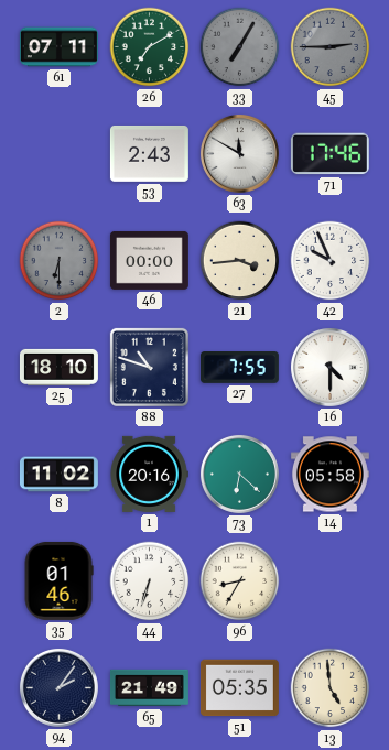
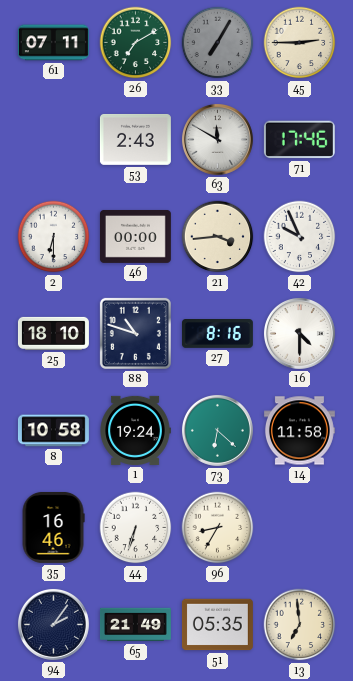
45 dial: grey -> cream (300, 43)
2 dial: grey -> white (54, 237)
27: 7:55 -> 8:16 (217, 334)
8: 11:02 -> 10:58 (53, 431)
1: 20:16 -> 19:24 (135, 430)
14: 05:58 -> 11:58 (299, 431)
35: 01:46 -> 16:46 (53, 527)
13: 4:59 -> 6:59 (300, 625)
